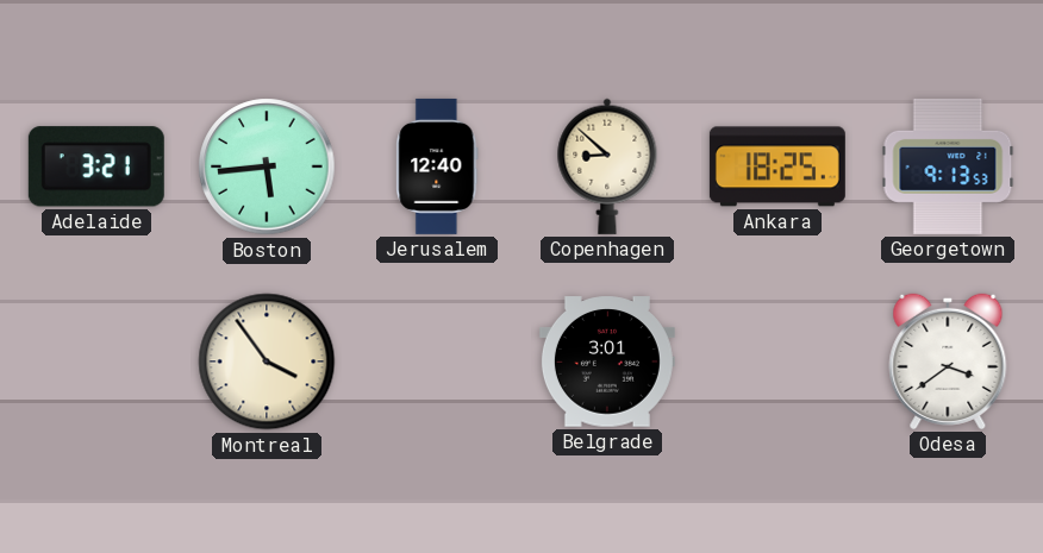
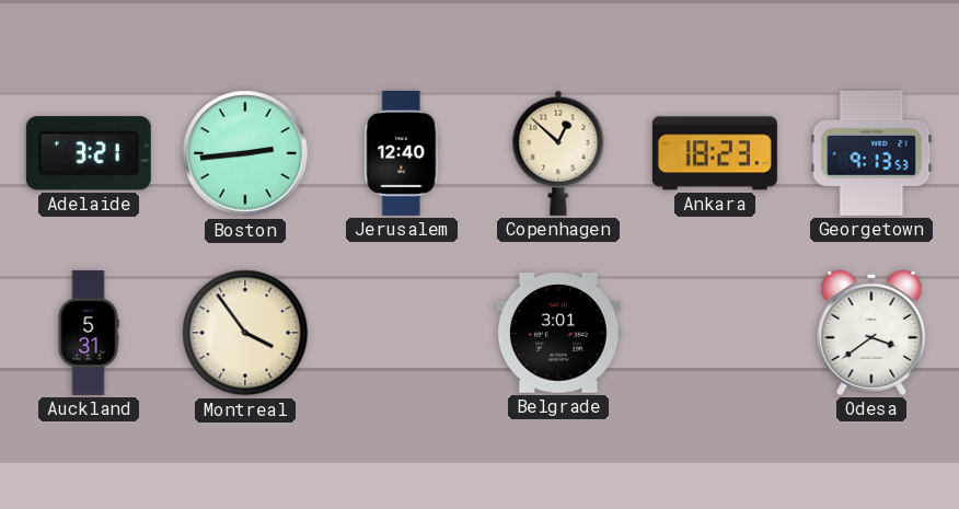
Boston: 5:44 -> 2:44 (245, 153)
Copenhagen: 8:52 -> 12:52 (558, 153)
Ankara: 18:25 -> 18:23 (715, 153)
Auckland: none -> 5:31 (89, 333)
